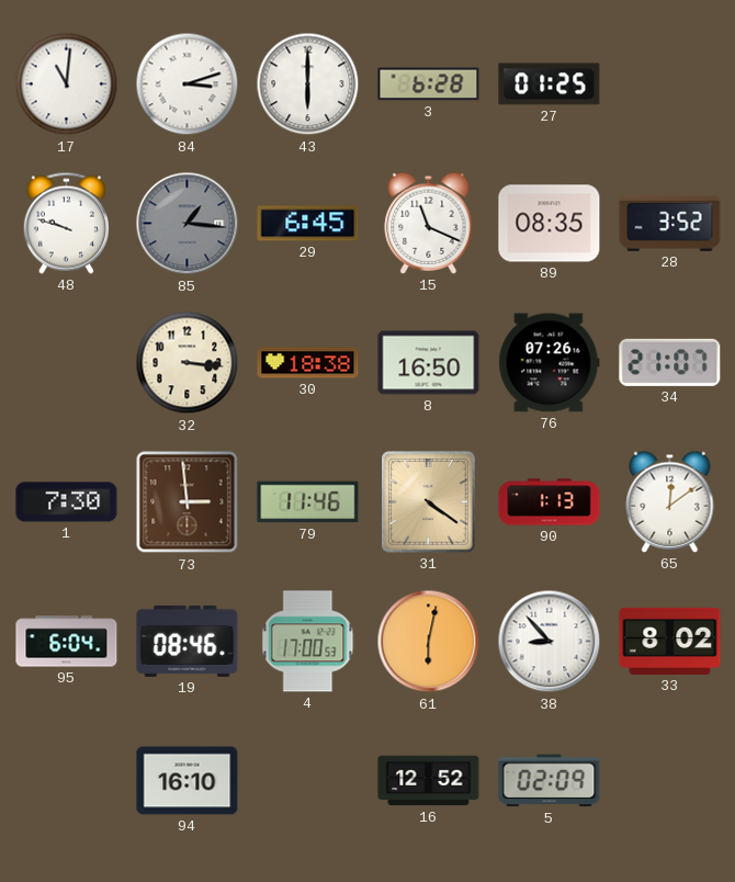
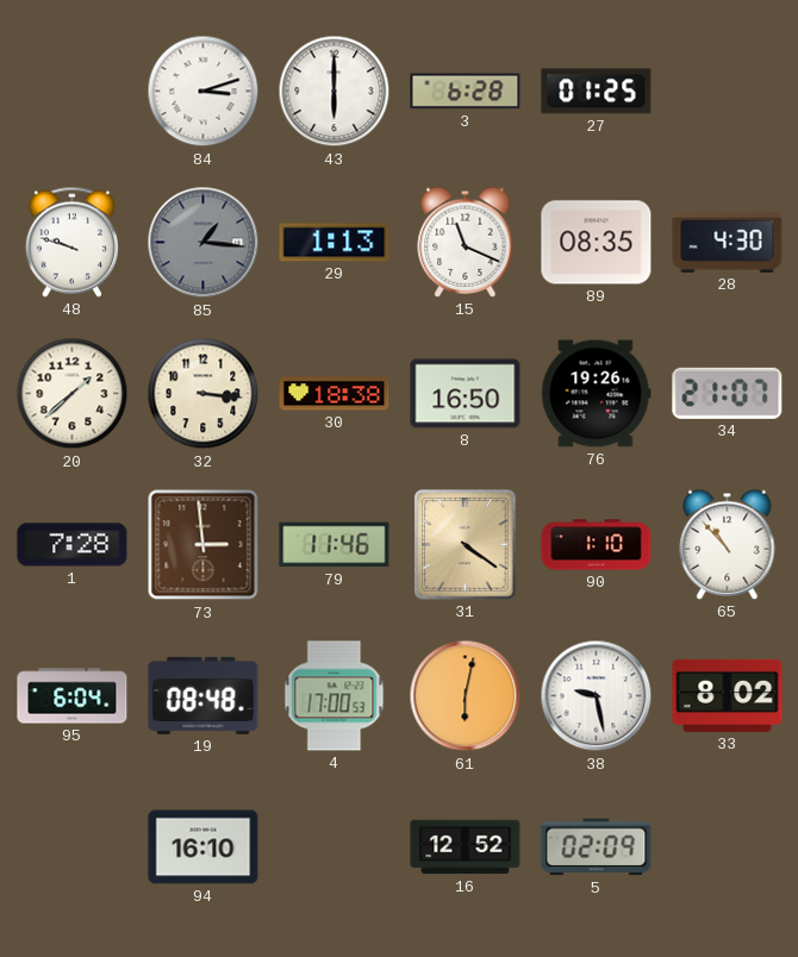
17: 11:01 -> none (67, 84)
29: 6:45 -> 1:13 (335, 243)
28: 3:52 -> 4:30 (728, 242)
20: none -> 1:38 (73, 394)
76: 07:26 -> 19:26 (597, 394)
1: 7:30 -> 7:28 (73, 545)
90: 1:13 -> 1:10 (597, 545)
65: 12:09 -> 10:53 (728, 544)
19: 08:46 -> 08:48 (204, 695)
38: 8:53 -> 9:28 (597, 696)
